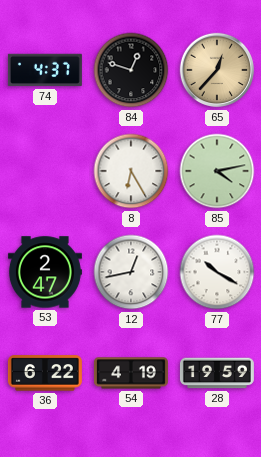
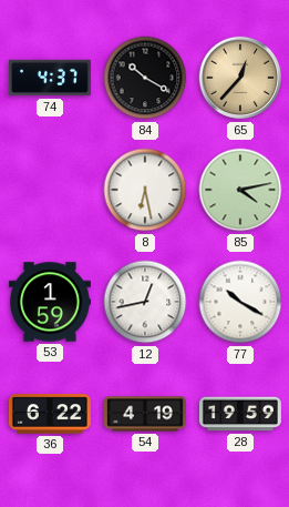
84: 12:48 -> 10:20 (145, 78)
8: 6:25 -> 6:28 (145, 190)
53: 2:47 -> 1:59 (50, 302)
